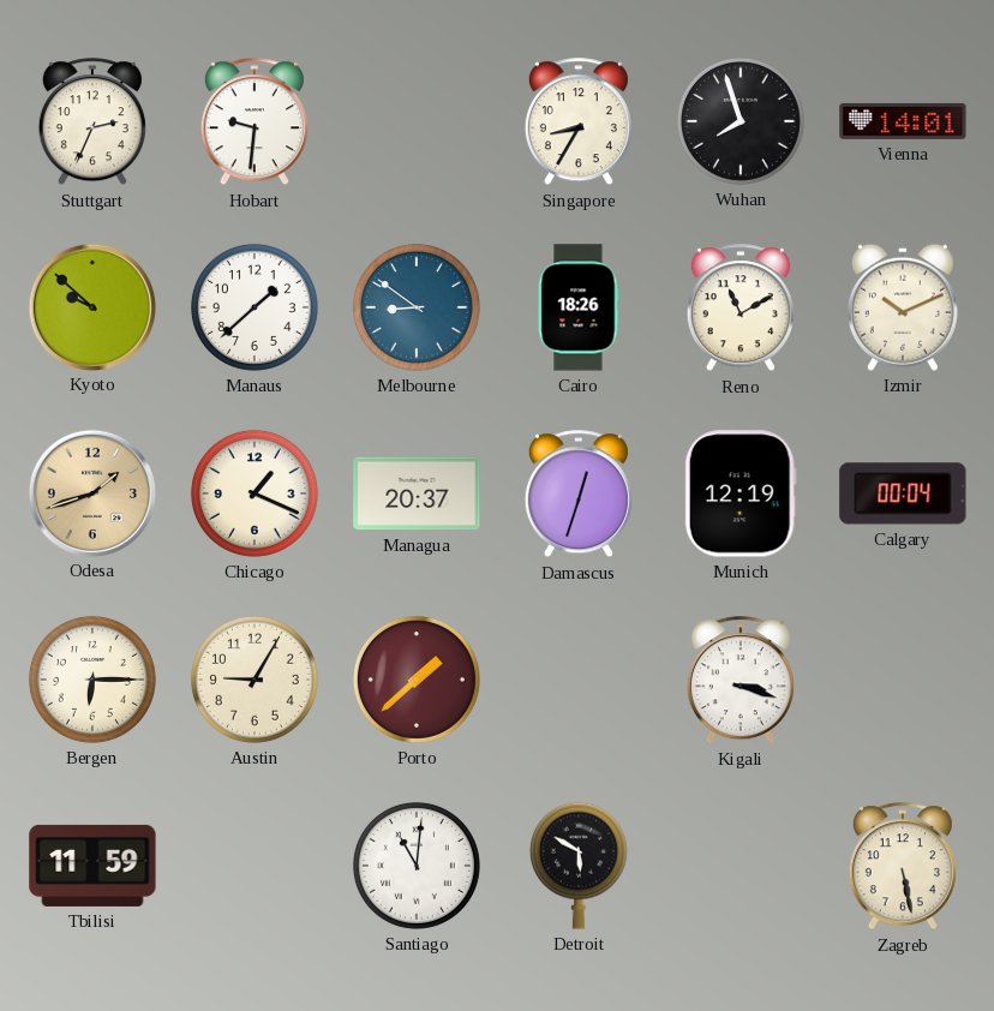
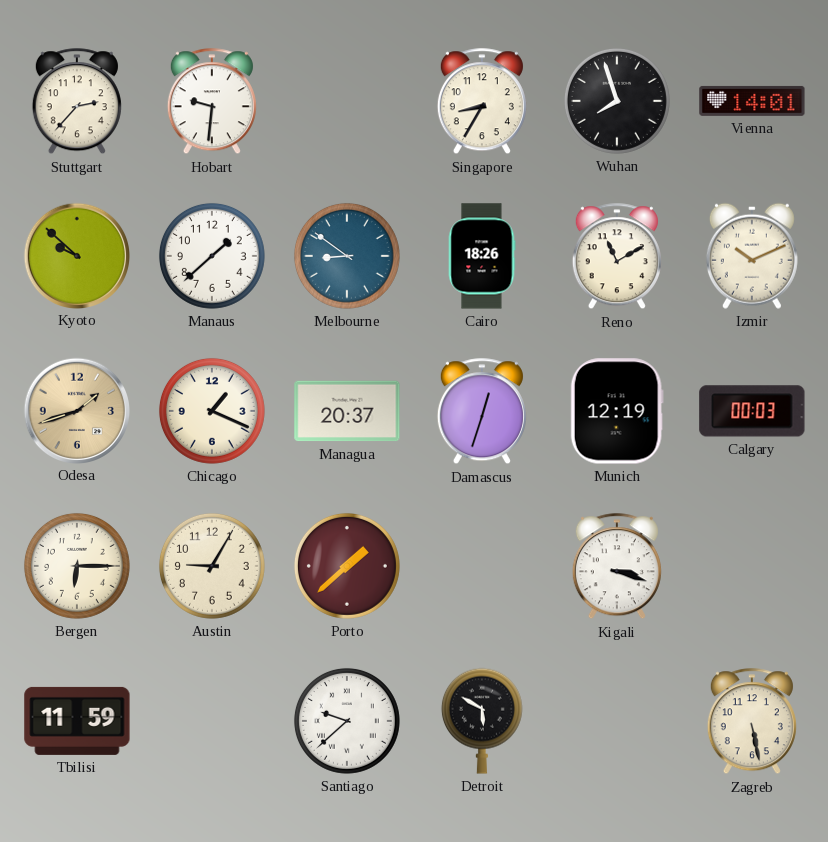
Stuttgart: 2:34 -> 2:37 (77, 102)
Calgary: 00:04 -> 00:03 (752, 411)
Santiago: 11:01 -> 9:38 (347, 721)
